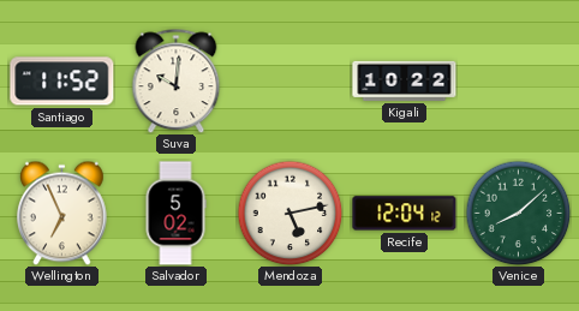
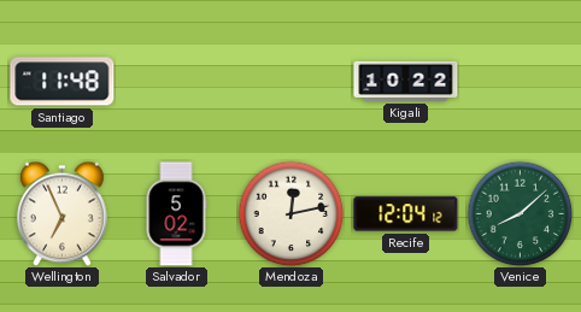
Santiago: 11:52 -> 11:48 (63, 82)
Suva: 10:01 -> none (177, 80)
Mendoza: 5:13 -> 12:13 (290, 213)
